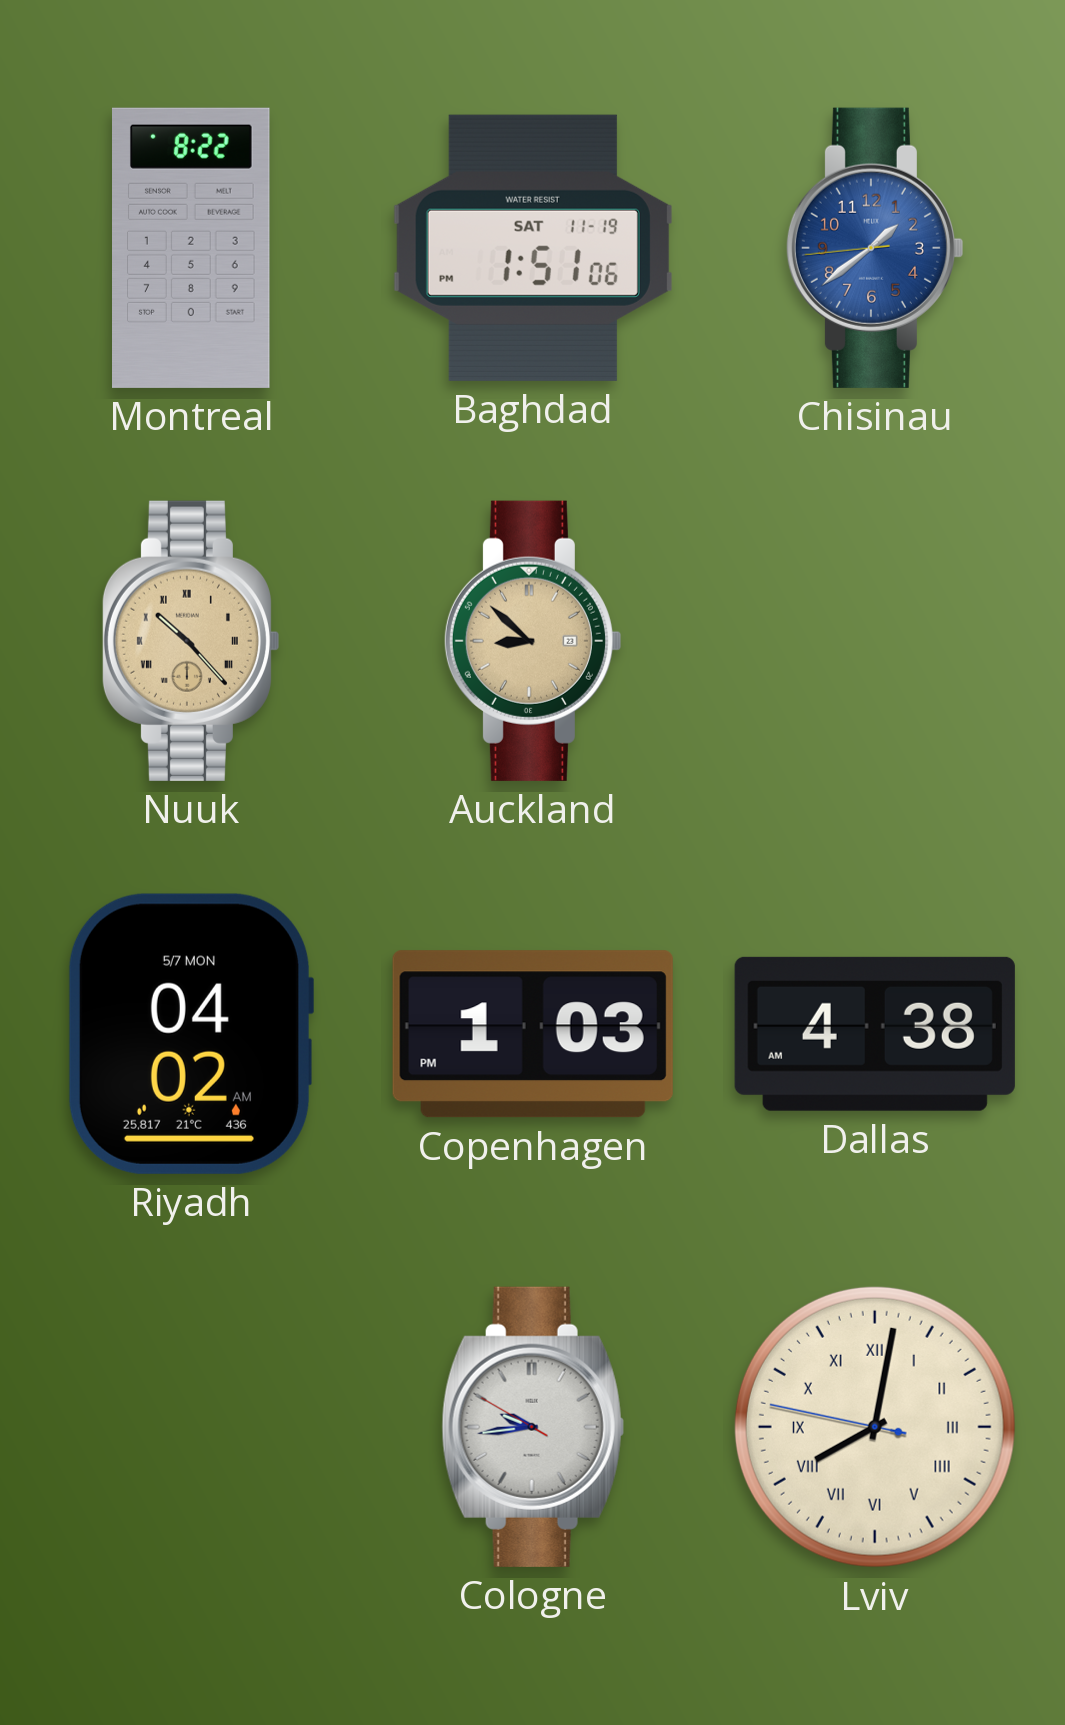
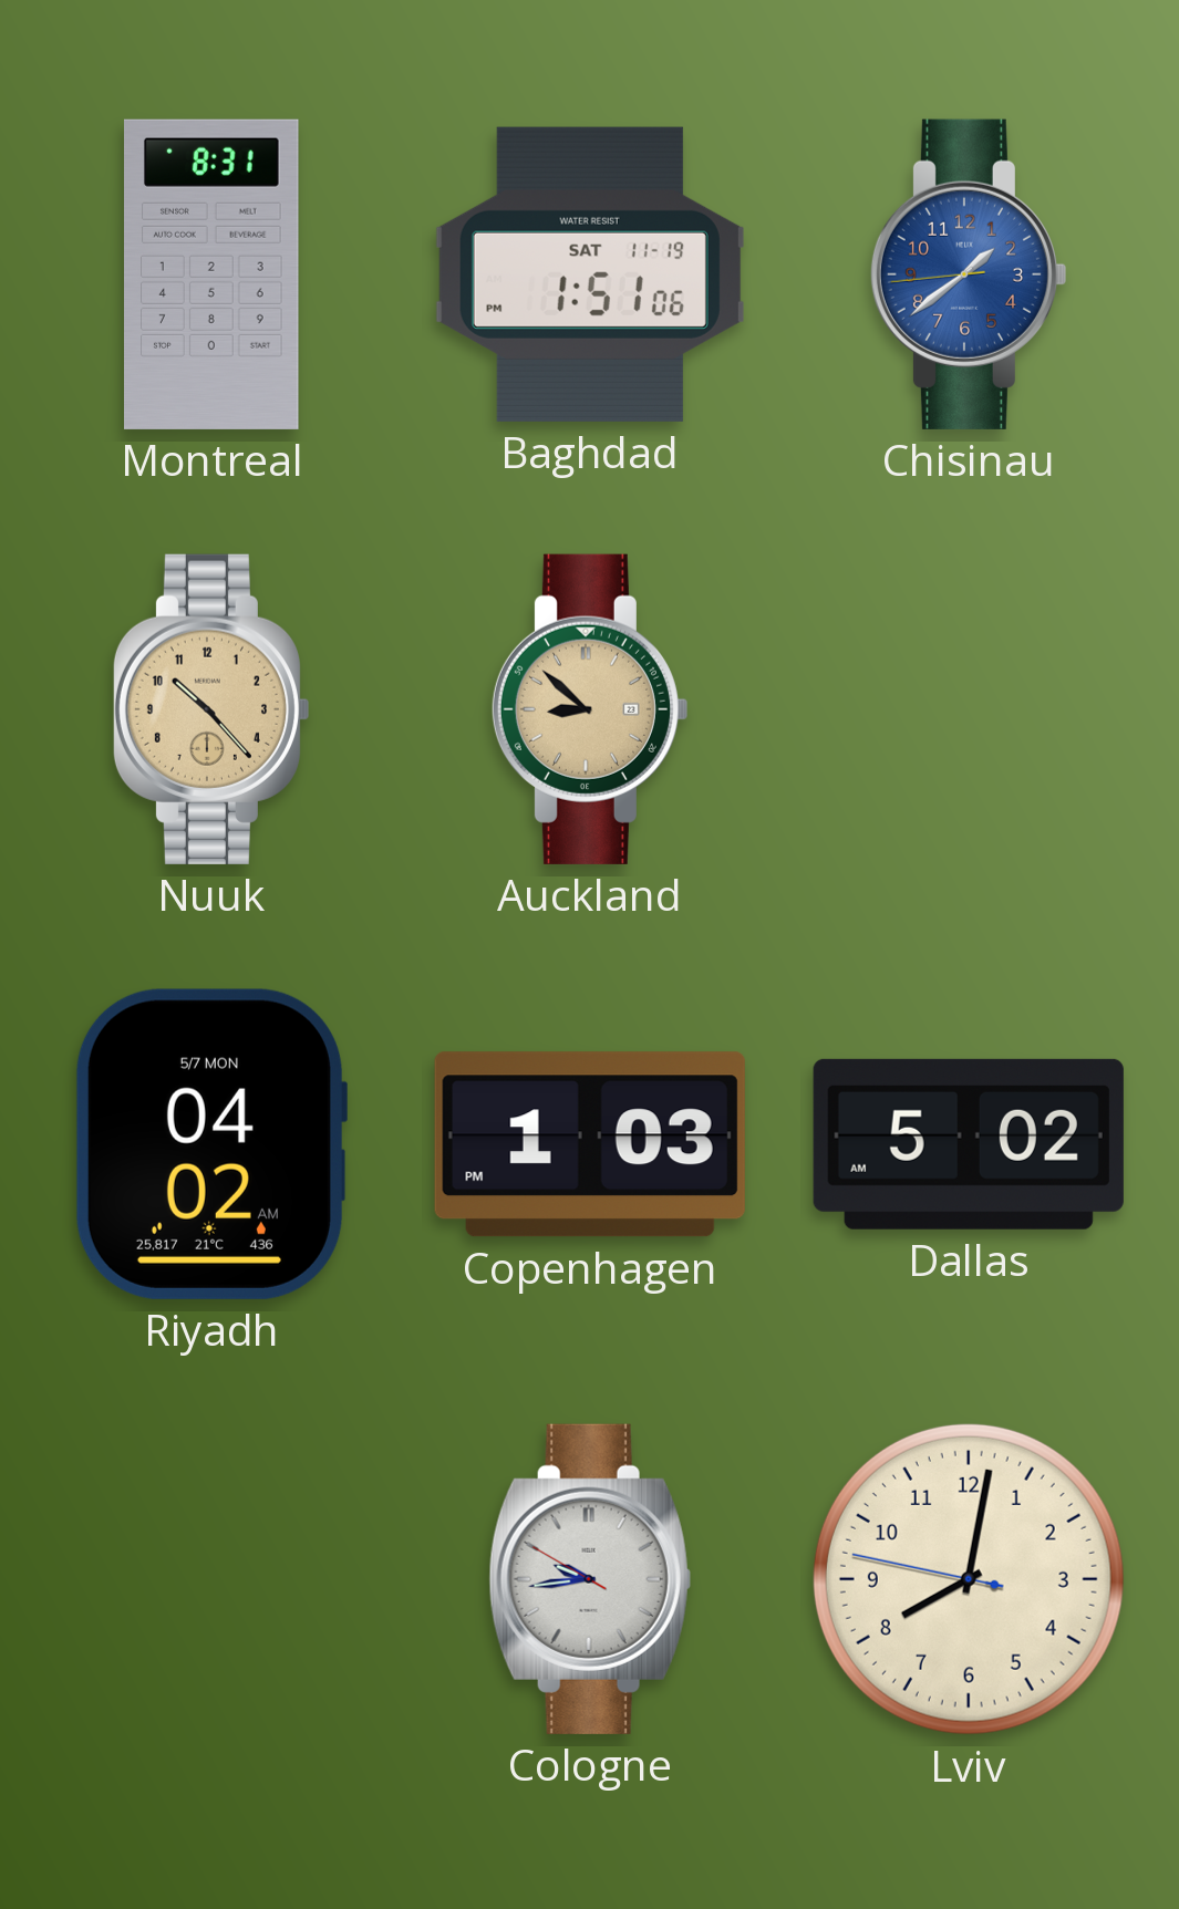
Montreal: 8:22 -> 8:31 (211, 274)
Nuuk numerals: Roman -> Arabic (210, 709)
Dallas: 4:38 -> 5:02 (969, 1144)
Lviv numerals: Roman -> Arabic (969, 1579)
